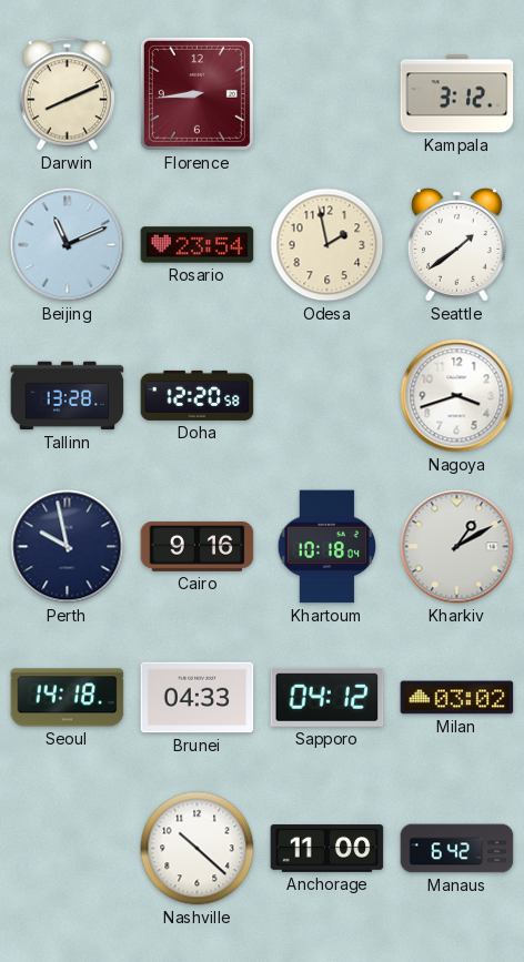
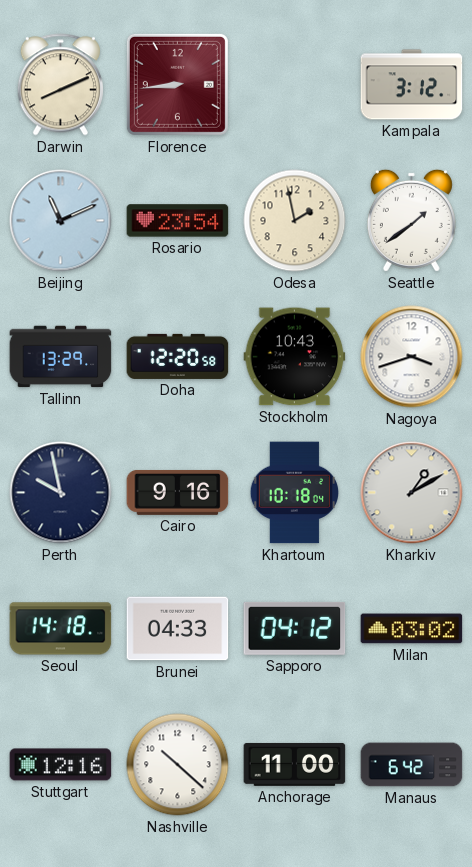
Tallinn: 13:28 -> 13:29 (61, 357)
Stockholm: none -> 10:43 (295, 357)
Stuttgart: none -> 12:16 (61, 765)
